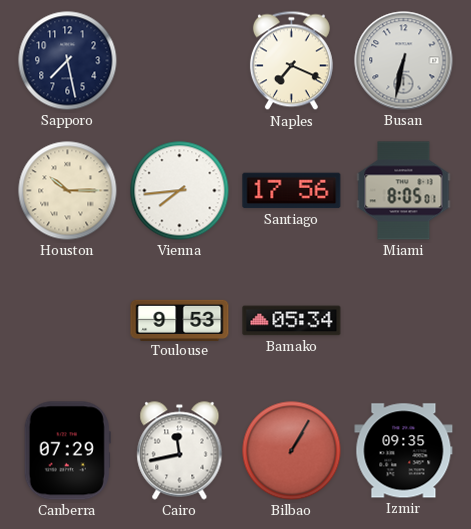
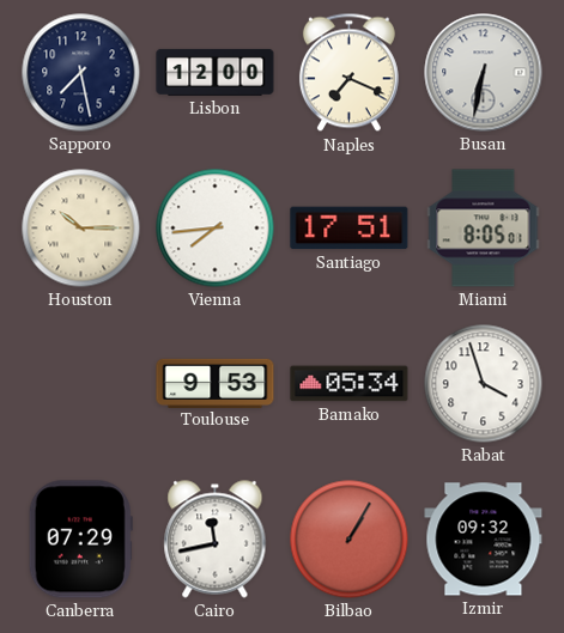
Lisbon: none -> 12:00 (216, 72)
Santiago: 17:56 -> 17:51 (350, 229)
Rabat: none -> 3:57 (484, 384)
Izmir: 09:35 -> 09:32 (484, 540)
